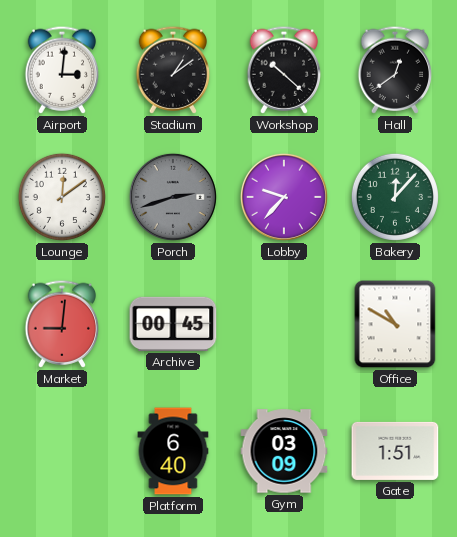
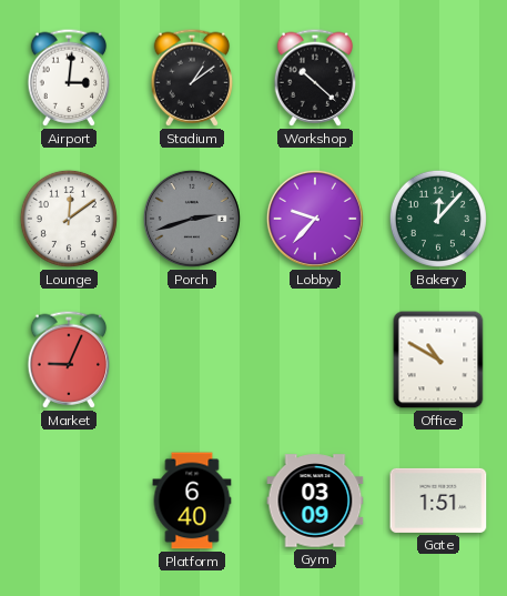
Hall: 12:39 -> none (395, 70)
Market: 9:01 -> 9:04 (69, 360)
Archive: 00:45 -> none (173, 324)
